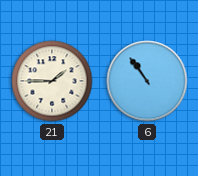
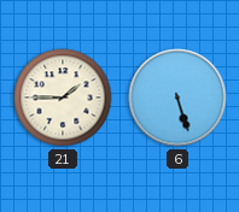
6: 10:54 -> 5:27 (177, 98)
